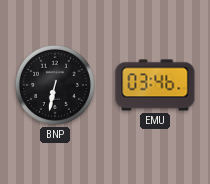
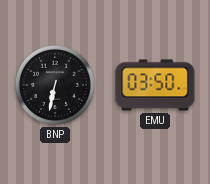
EMU: 03:46 -> 03:50 (155, 85)
